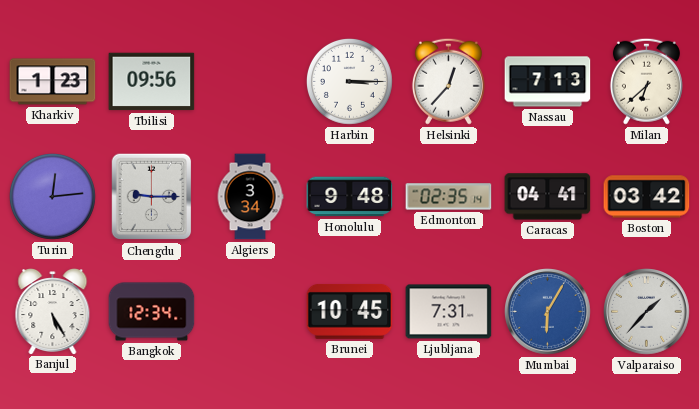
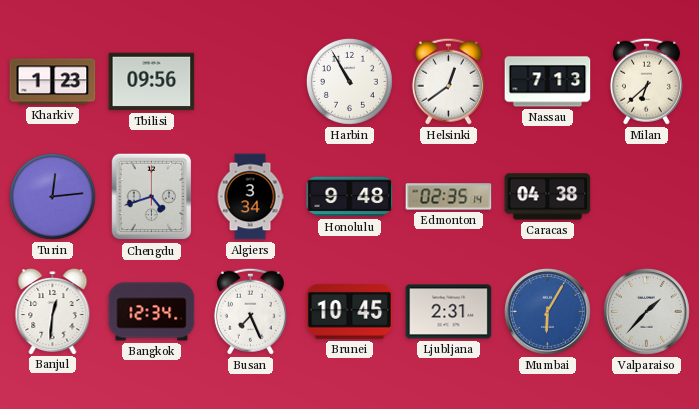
Harbin: 3:15 -> 10:55 (349, 81)
Helsinki: 12:37 -> 12:39 (448, 81)
Chengdu: 9:15 -> 4:42 (152, 197)
Caracas: 04:41 -> 04:38 (548, 197)
Boston: 03:42 -> none (647, 197)
Banjul: 5:25 -> 12:31 (53, 312)
Busan: none -> 7:26 (250, 311)
Ljubljana: 7:31 -> 2:31 (449, 312)
